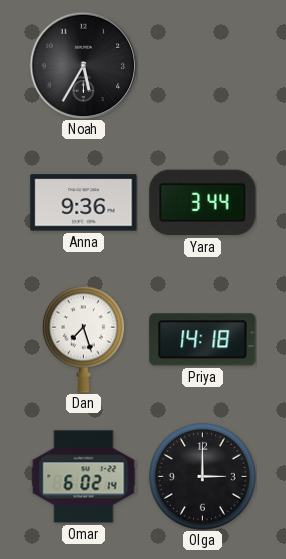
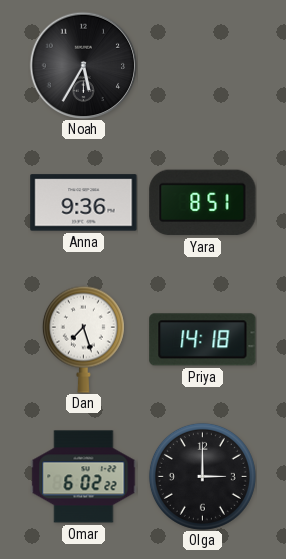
Yara: 3:44 -> 8:51 (203, 203)
Omar: 6:02:14 -> 6:02:22 (84, 477)
